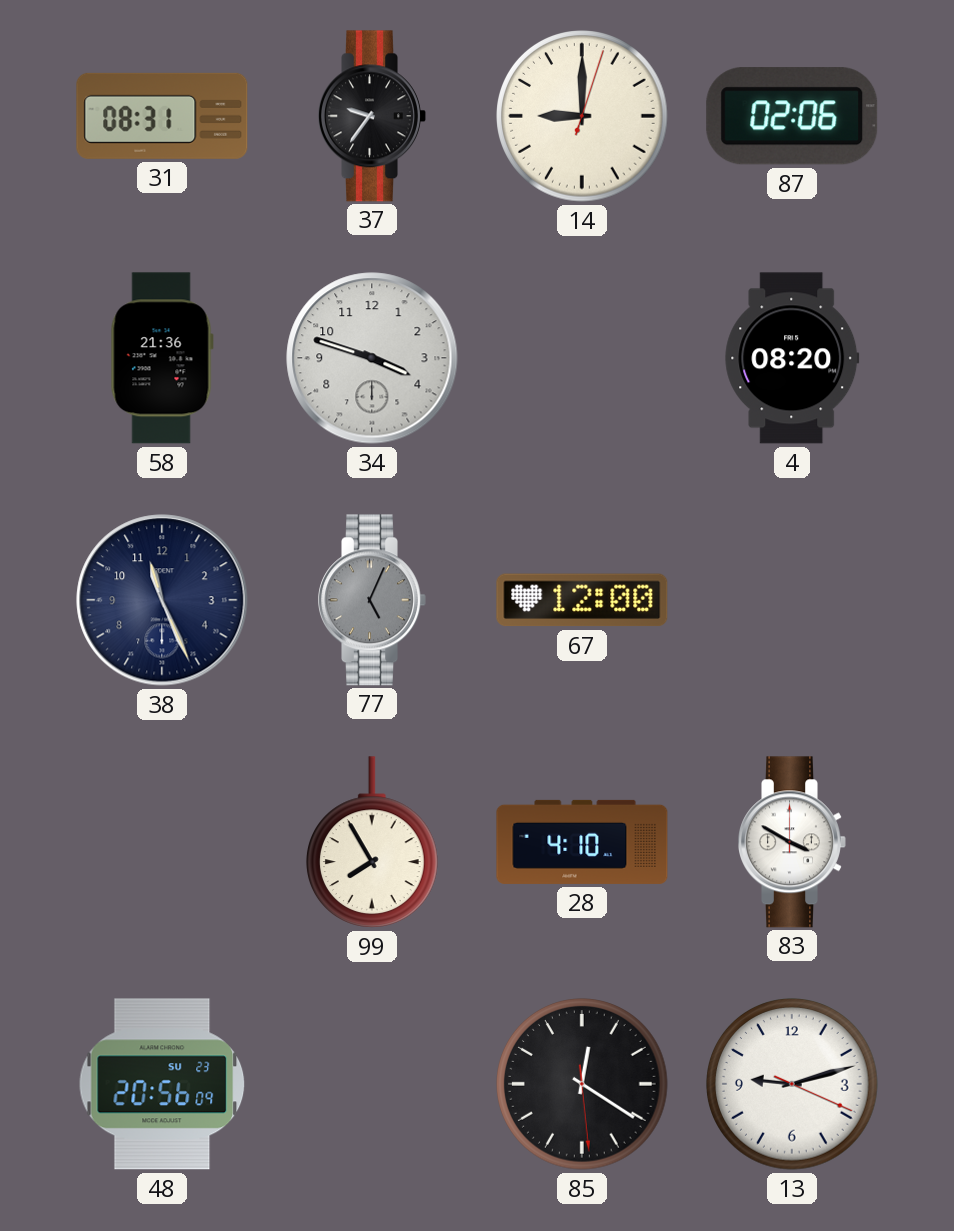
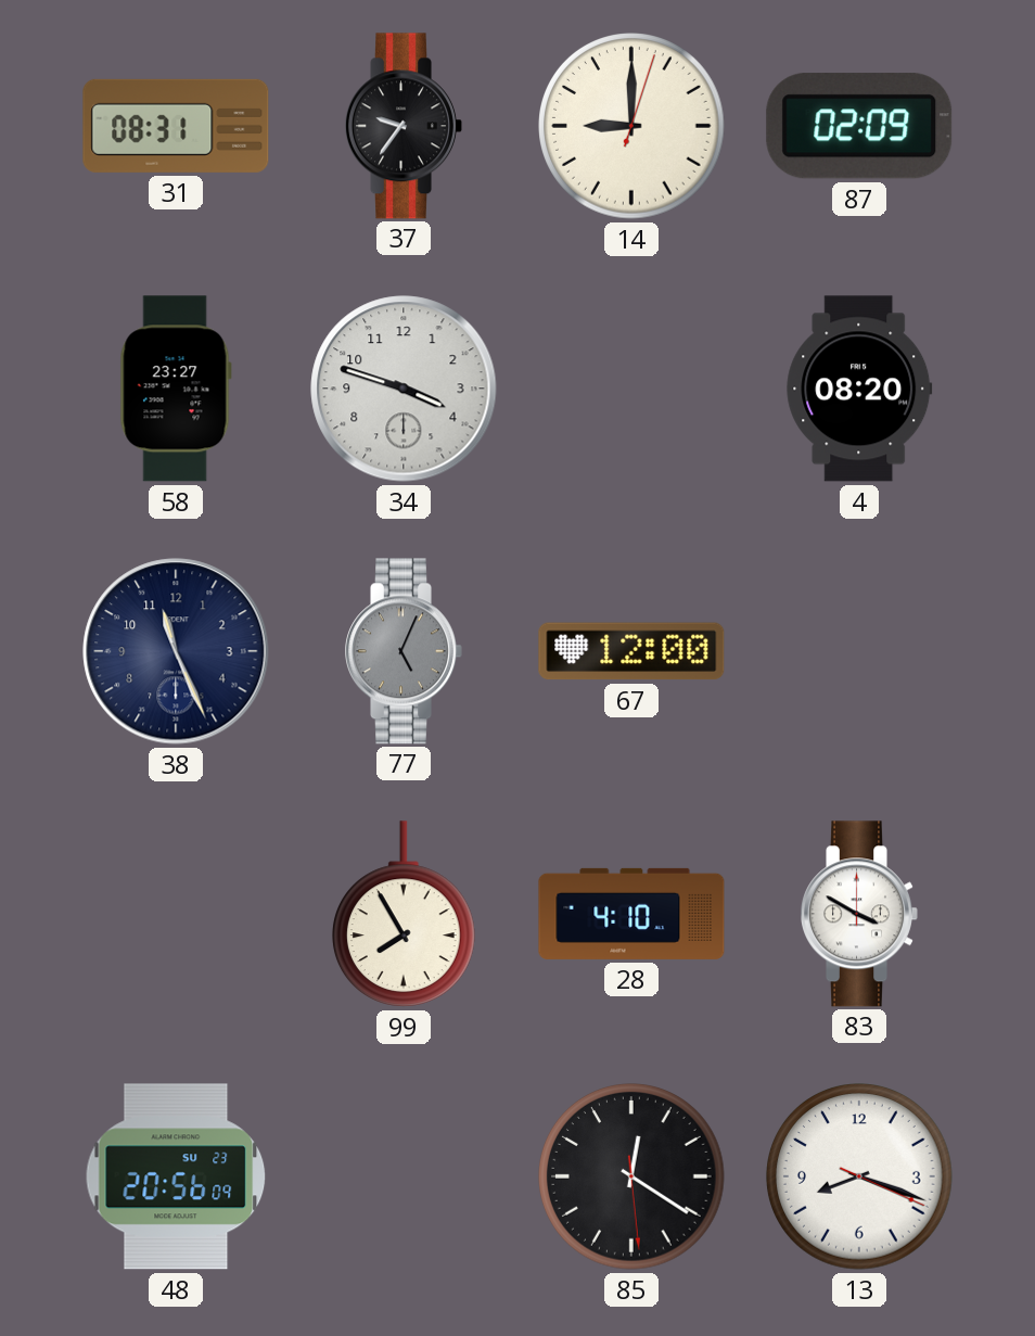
87: 02:06 -> 02:09 (859, 126)
58: 21:36 -> 23:27 (176, 389)
13: 9:12 -> 8:18 (859, 1176)
